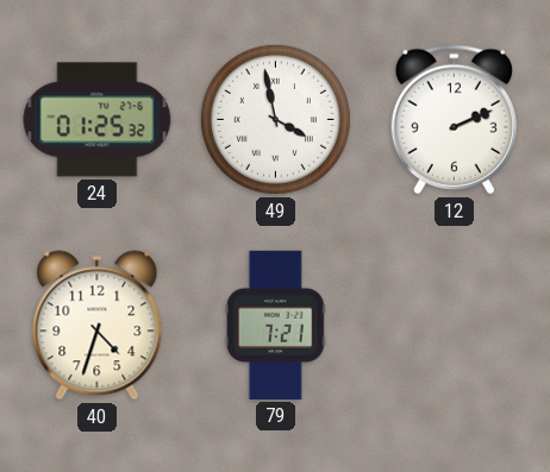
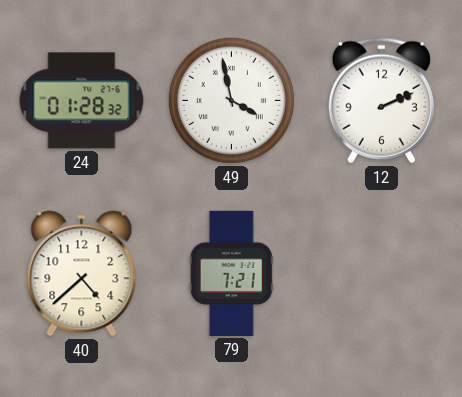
24: 01:25 -> 01:28 (82, 101)
40: 4:33 -> 4:38 (82, 274)
